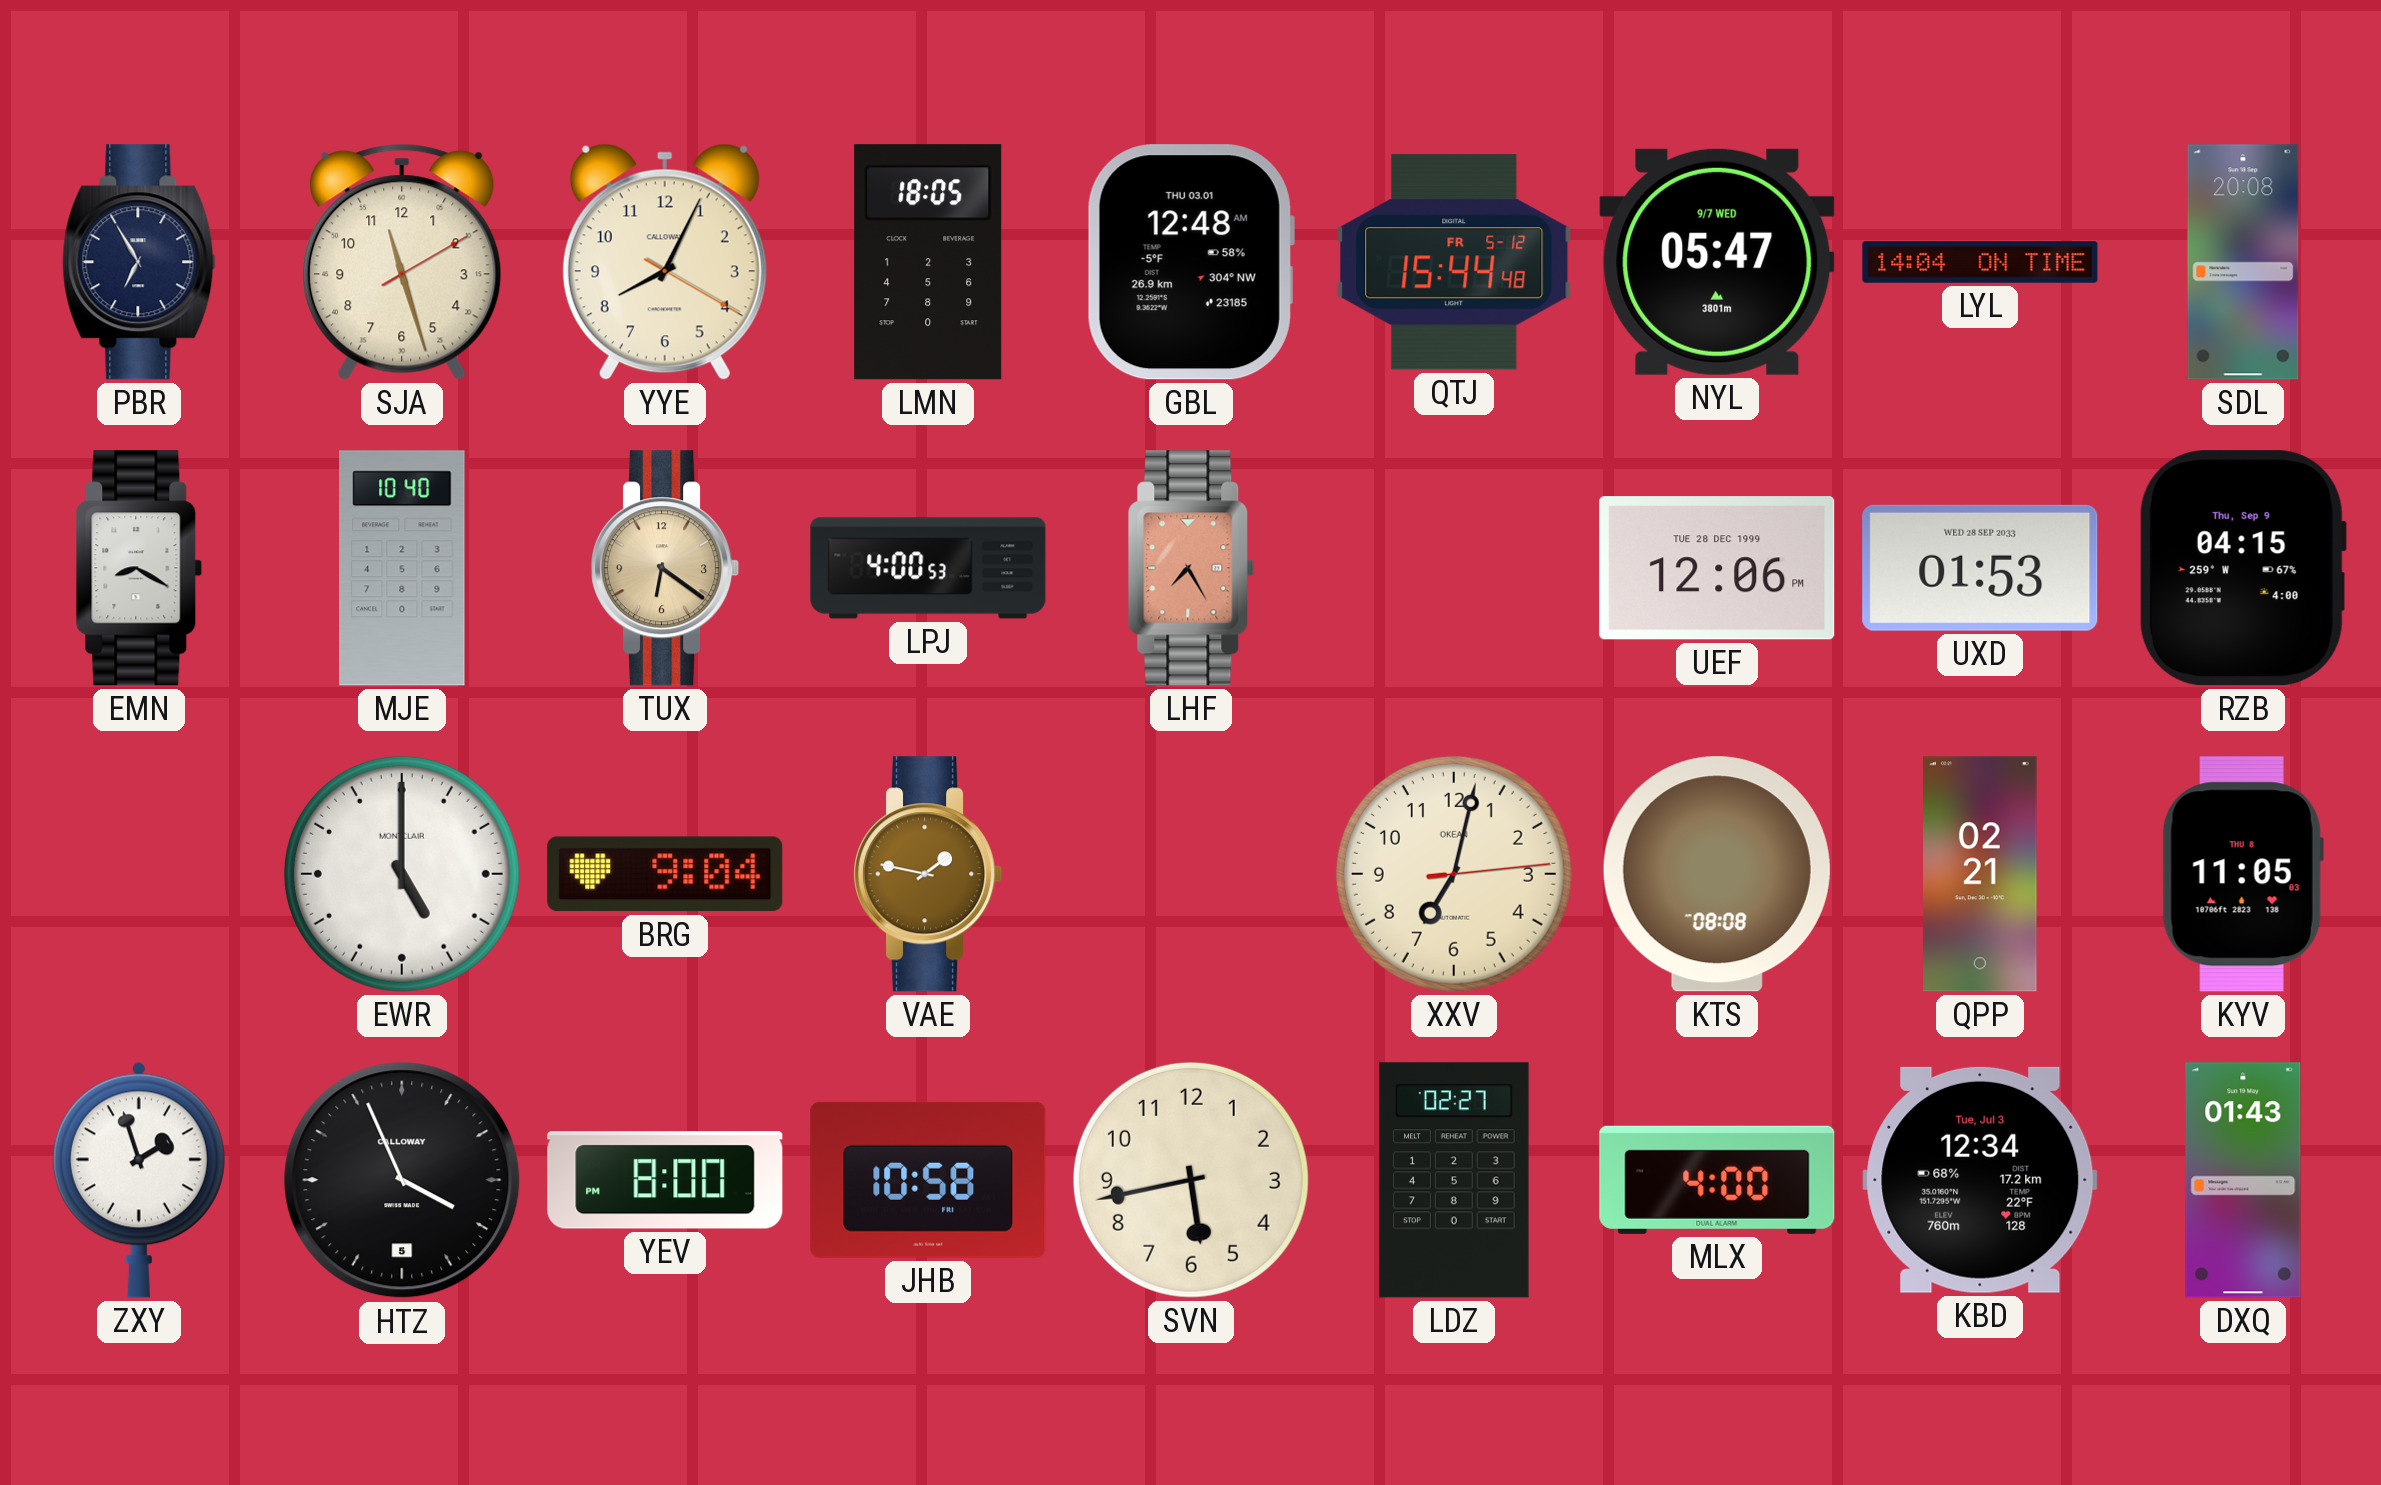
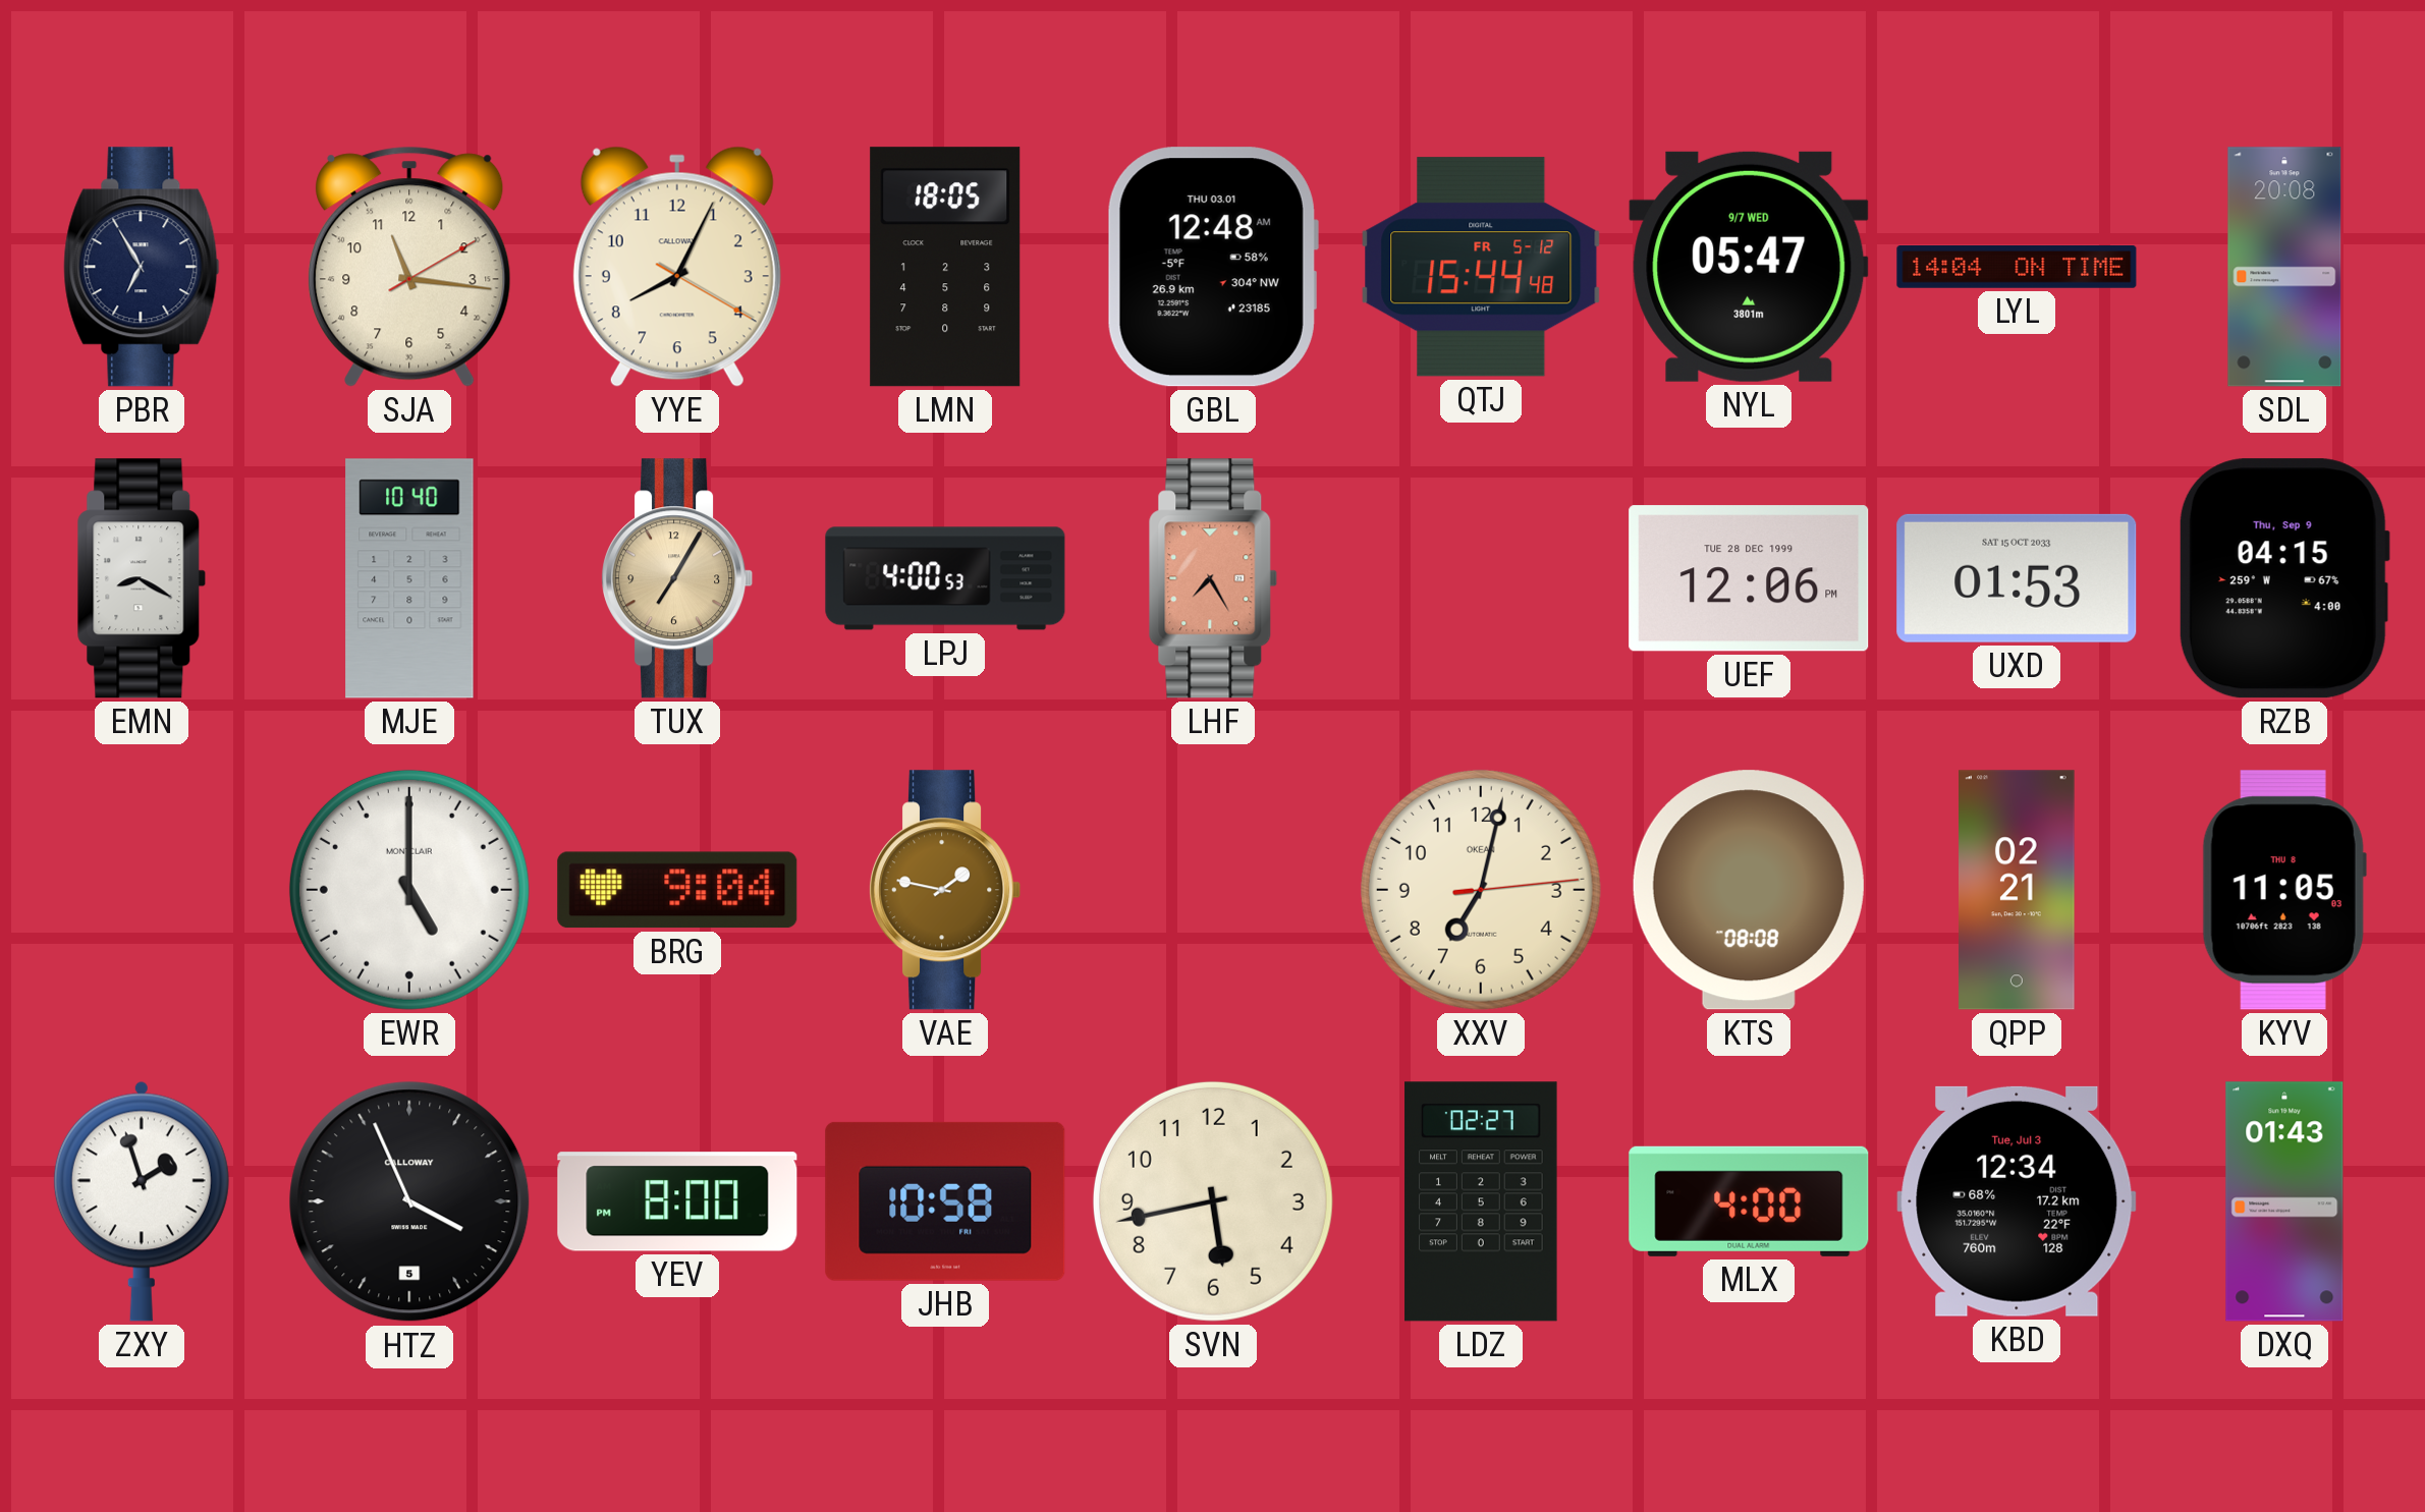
SJA: 11:27 -> 11:16 (409, 267)
TUX: 6:21 -> 7:05 (677, 578)
UXD date: WED 28 SEP 2033 -> SAT 15 OCT 2033 (2017, 578)
